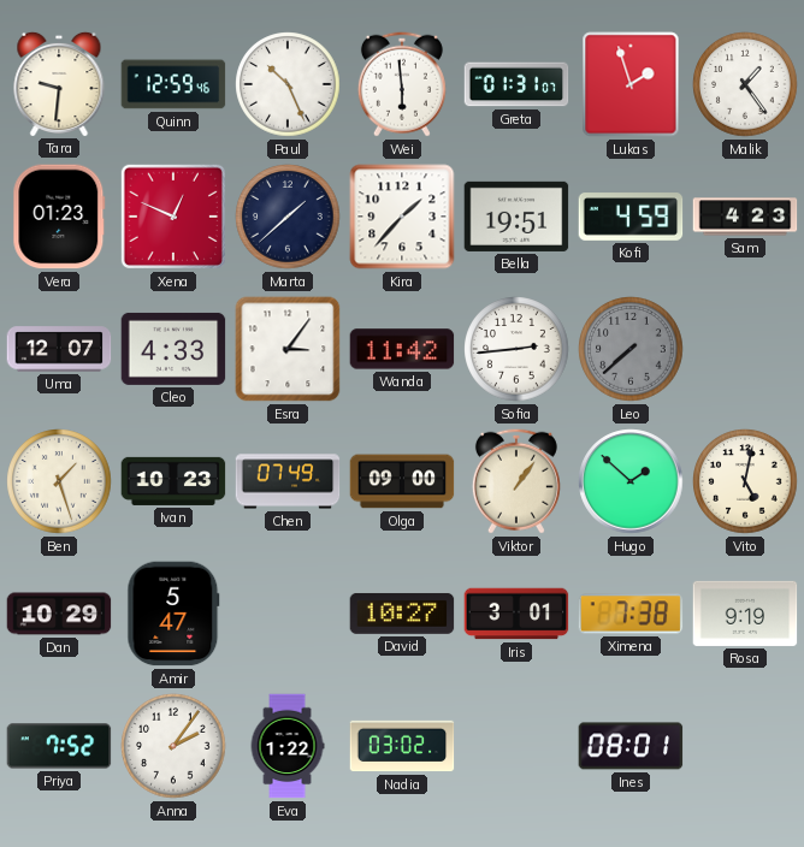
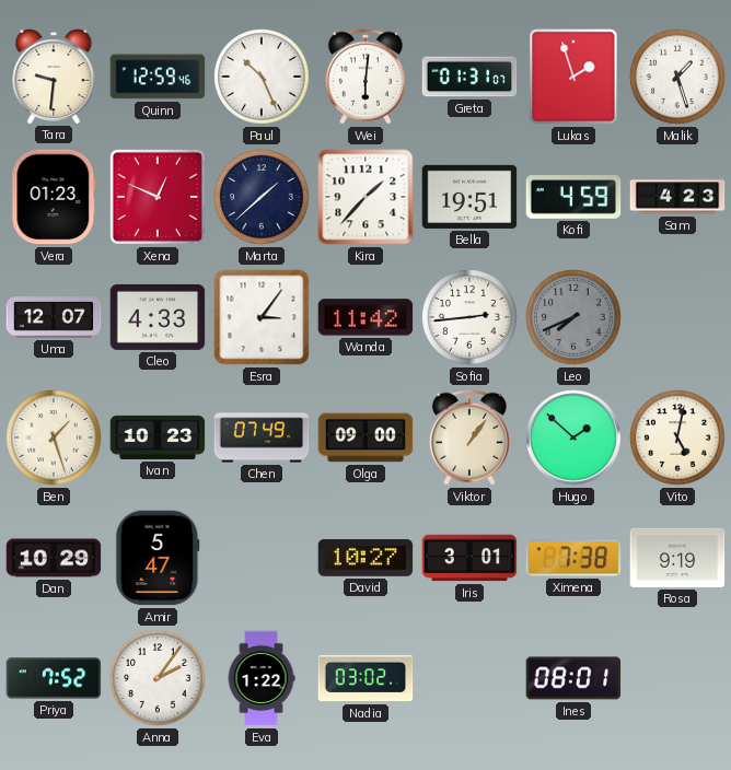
Wei: 5:59 -> 6:01 (366, 77)
Malik: 1:24 -> 1:27 (677, 77)
Leo: 7:38 -> 7:41 (573, 317)
